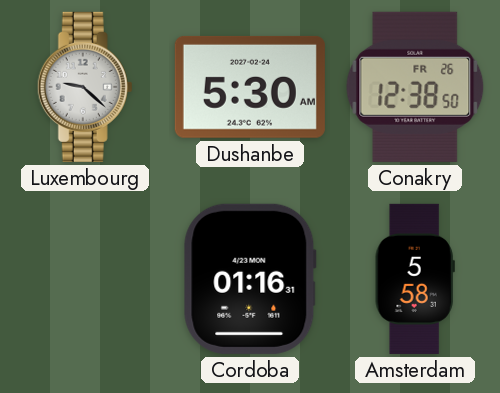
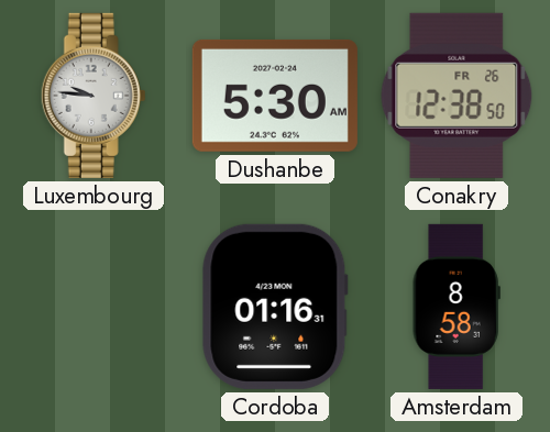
Luxembourg: 9:22 -> 9:46 (94, 96)
Amsterdam: 5:58 -> 8:58 (457, 307)
